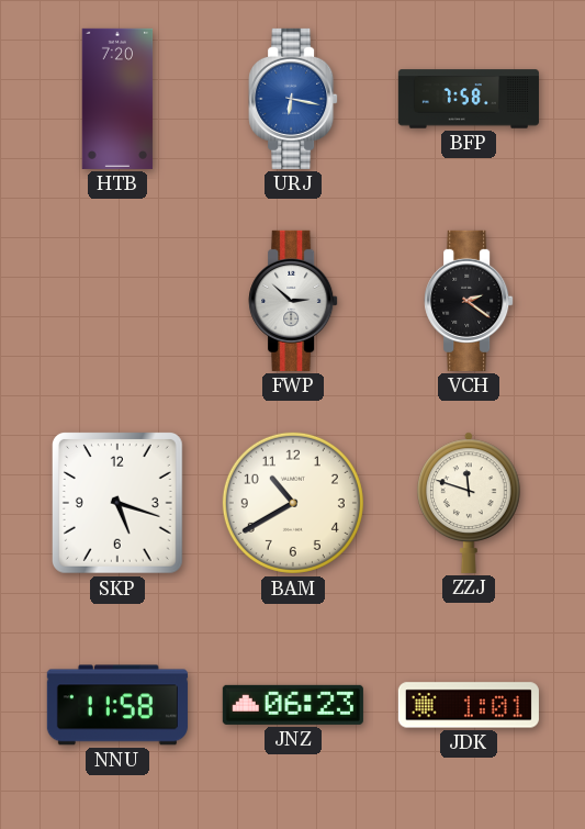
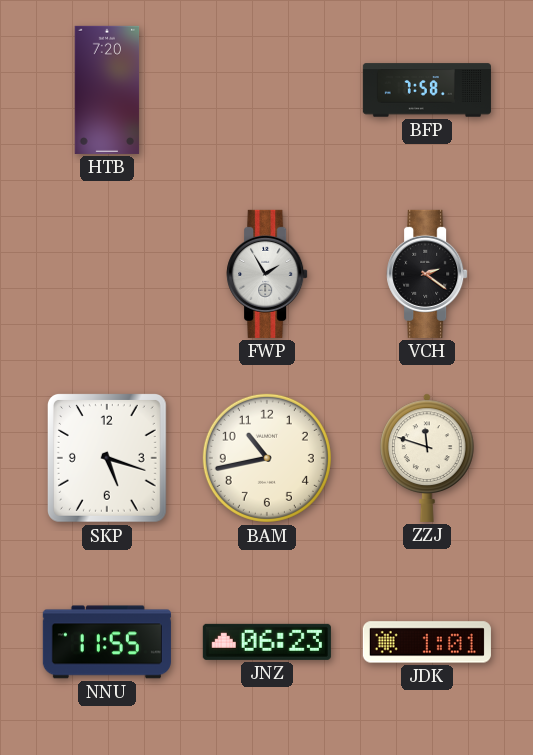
URJ: 6:17 -> none (293, 99)
FWP: 2:52 -> 1:55 (267, 274)
BAM: 10:40 -> 10:43 (267, 458)
NNU: 11:58 -> 11:55 (107, 642)
